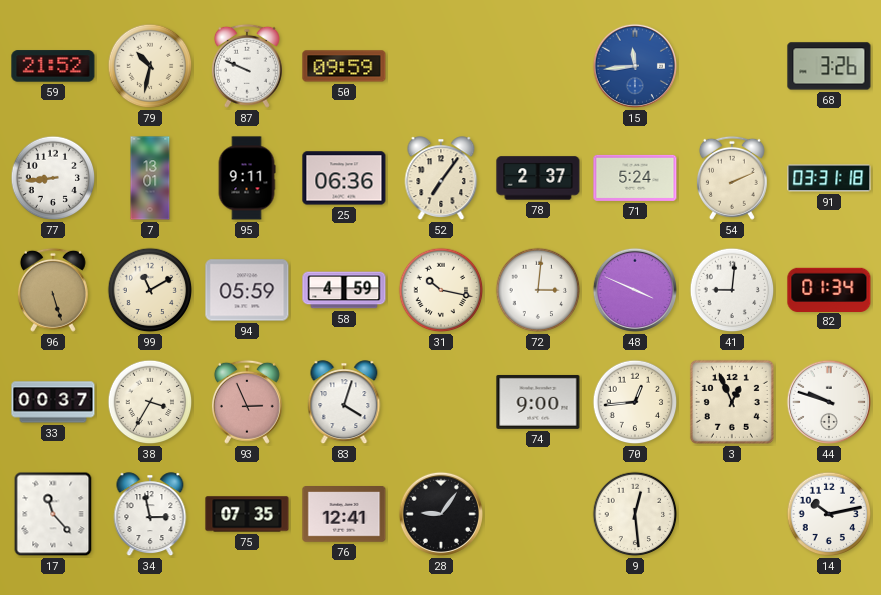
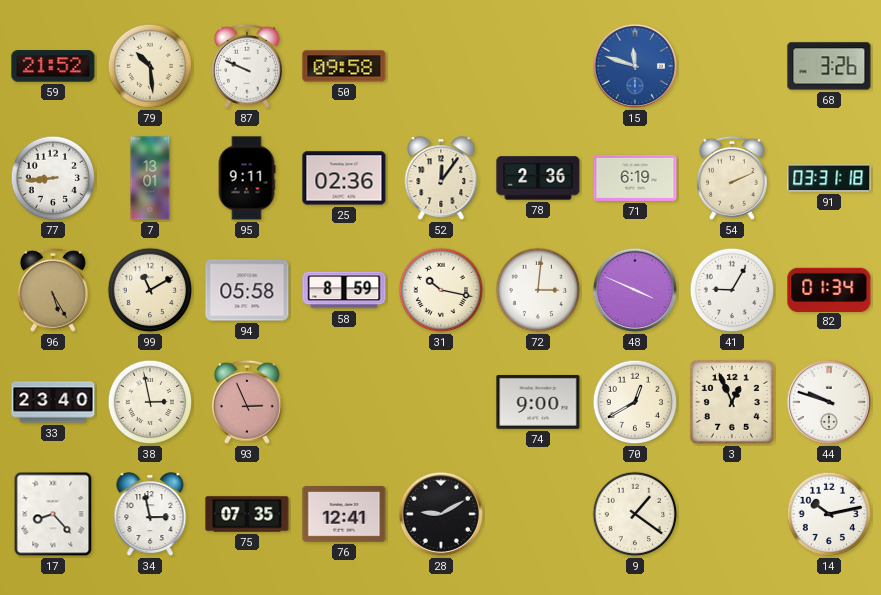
79: 10:32 -> 10:29 (150, 66)
50: 09:59 -> 09:58 (344, 66)
15: 11:44 -> 11:48 (635, 66)
25: 06:36 -> 02:36 (344, 178)
52: 7:06 -> 12:06 (441, 179)
78: 2:37 -> 2:36 (538, 178)
71: 5:24 -> 6:19 (635, 178)
96: 5:27 -> 5:25 (53, 290)
94: 05:59 -> 05:58 (247, 290)
58: 4:59 -> 8:59 (344, 290)
41: 9:01 -> 9:05 (732, 290)
33: 00:37 -> 23:40 (53, 402)
38: 3:35 -> 2:58 (150, 402)
83: 4:03 -> none (344, 403)
70: 12:44 -> 12:40 (635, 402)
17: 11:23 -> 8:23 (53, 514)
28: 9:06 -> 9:10 (441, 514)
9: 12:29 -> 1:21 (635, 514)
